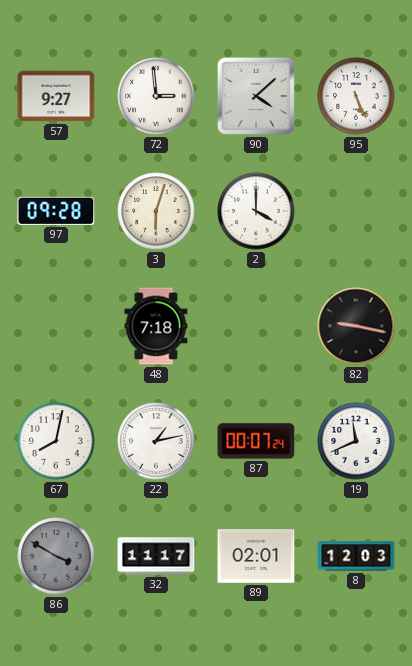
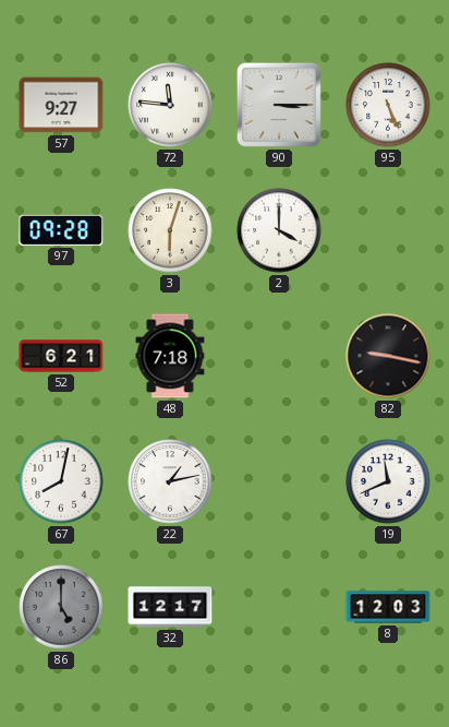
72: 2:59 -> 11:46 (170, 105)
90: 4:08 -> 3:15 (279, 105)
52: none -> 6:21 (61, 356)
87: 00:07 -> none (256, 441)
86: 3:50 -> 5:00 (61, 607)
32: 11:17 -> 12:17 (170, 607)
89: 02:01 -> none (256, 556)
